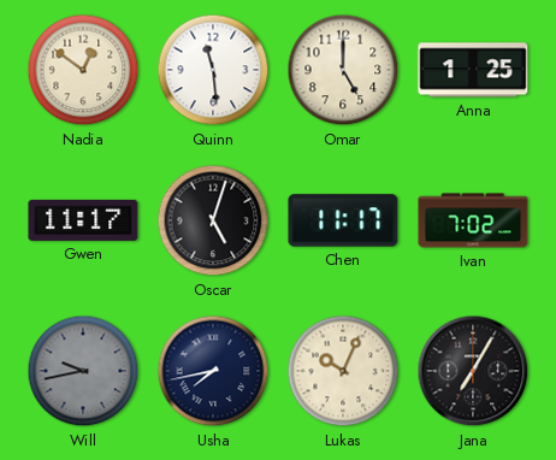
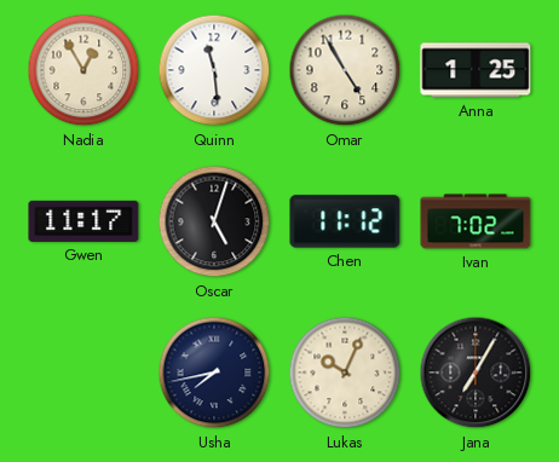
Nadia: 12:51 -> 12:55 (83, 70)
Omar: 5:00 -> 4:55 (345, 70)
Chen: 11:17 -> 11:12 (345, 221)
Will: 9:43 -> none (83, 371)
